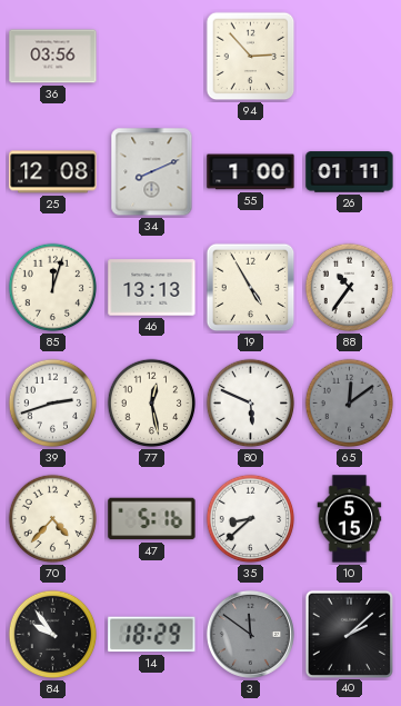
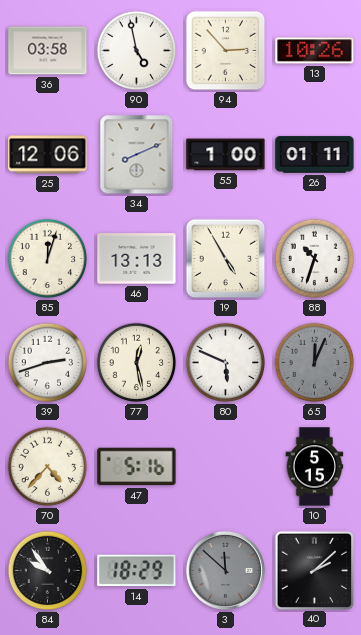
36: 03:56 -> 03:58 (48, 51)
90: none -> 4:58 (137, 51)
13: none -> 10:26 (315, 51)
25: 12:08 -> 12:06 (48, 155)
88: 10:36 -> 10:33 (315, 259)
65: 12:09 -> 12:04 (315, 363)
35: 8:38 -> none (251, 519)
3: 11:51 -> 11:52 (225, 570)
